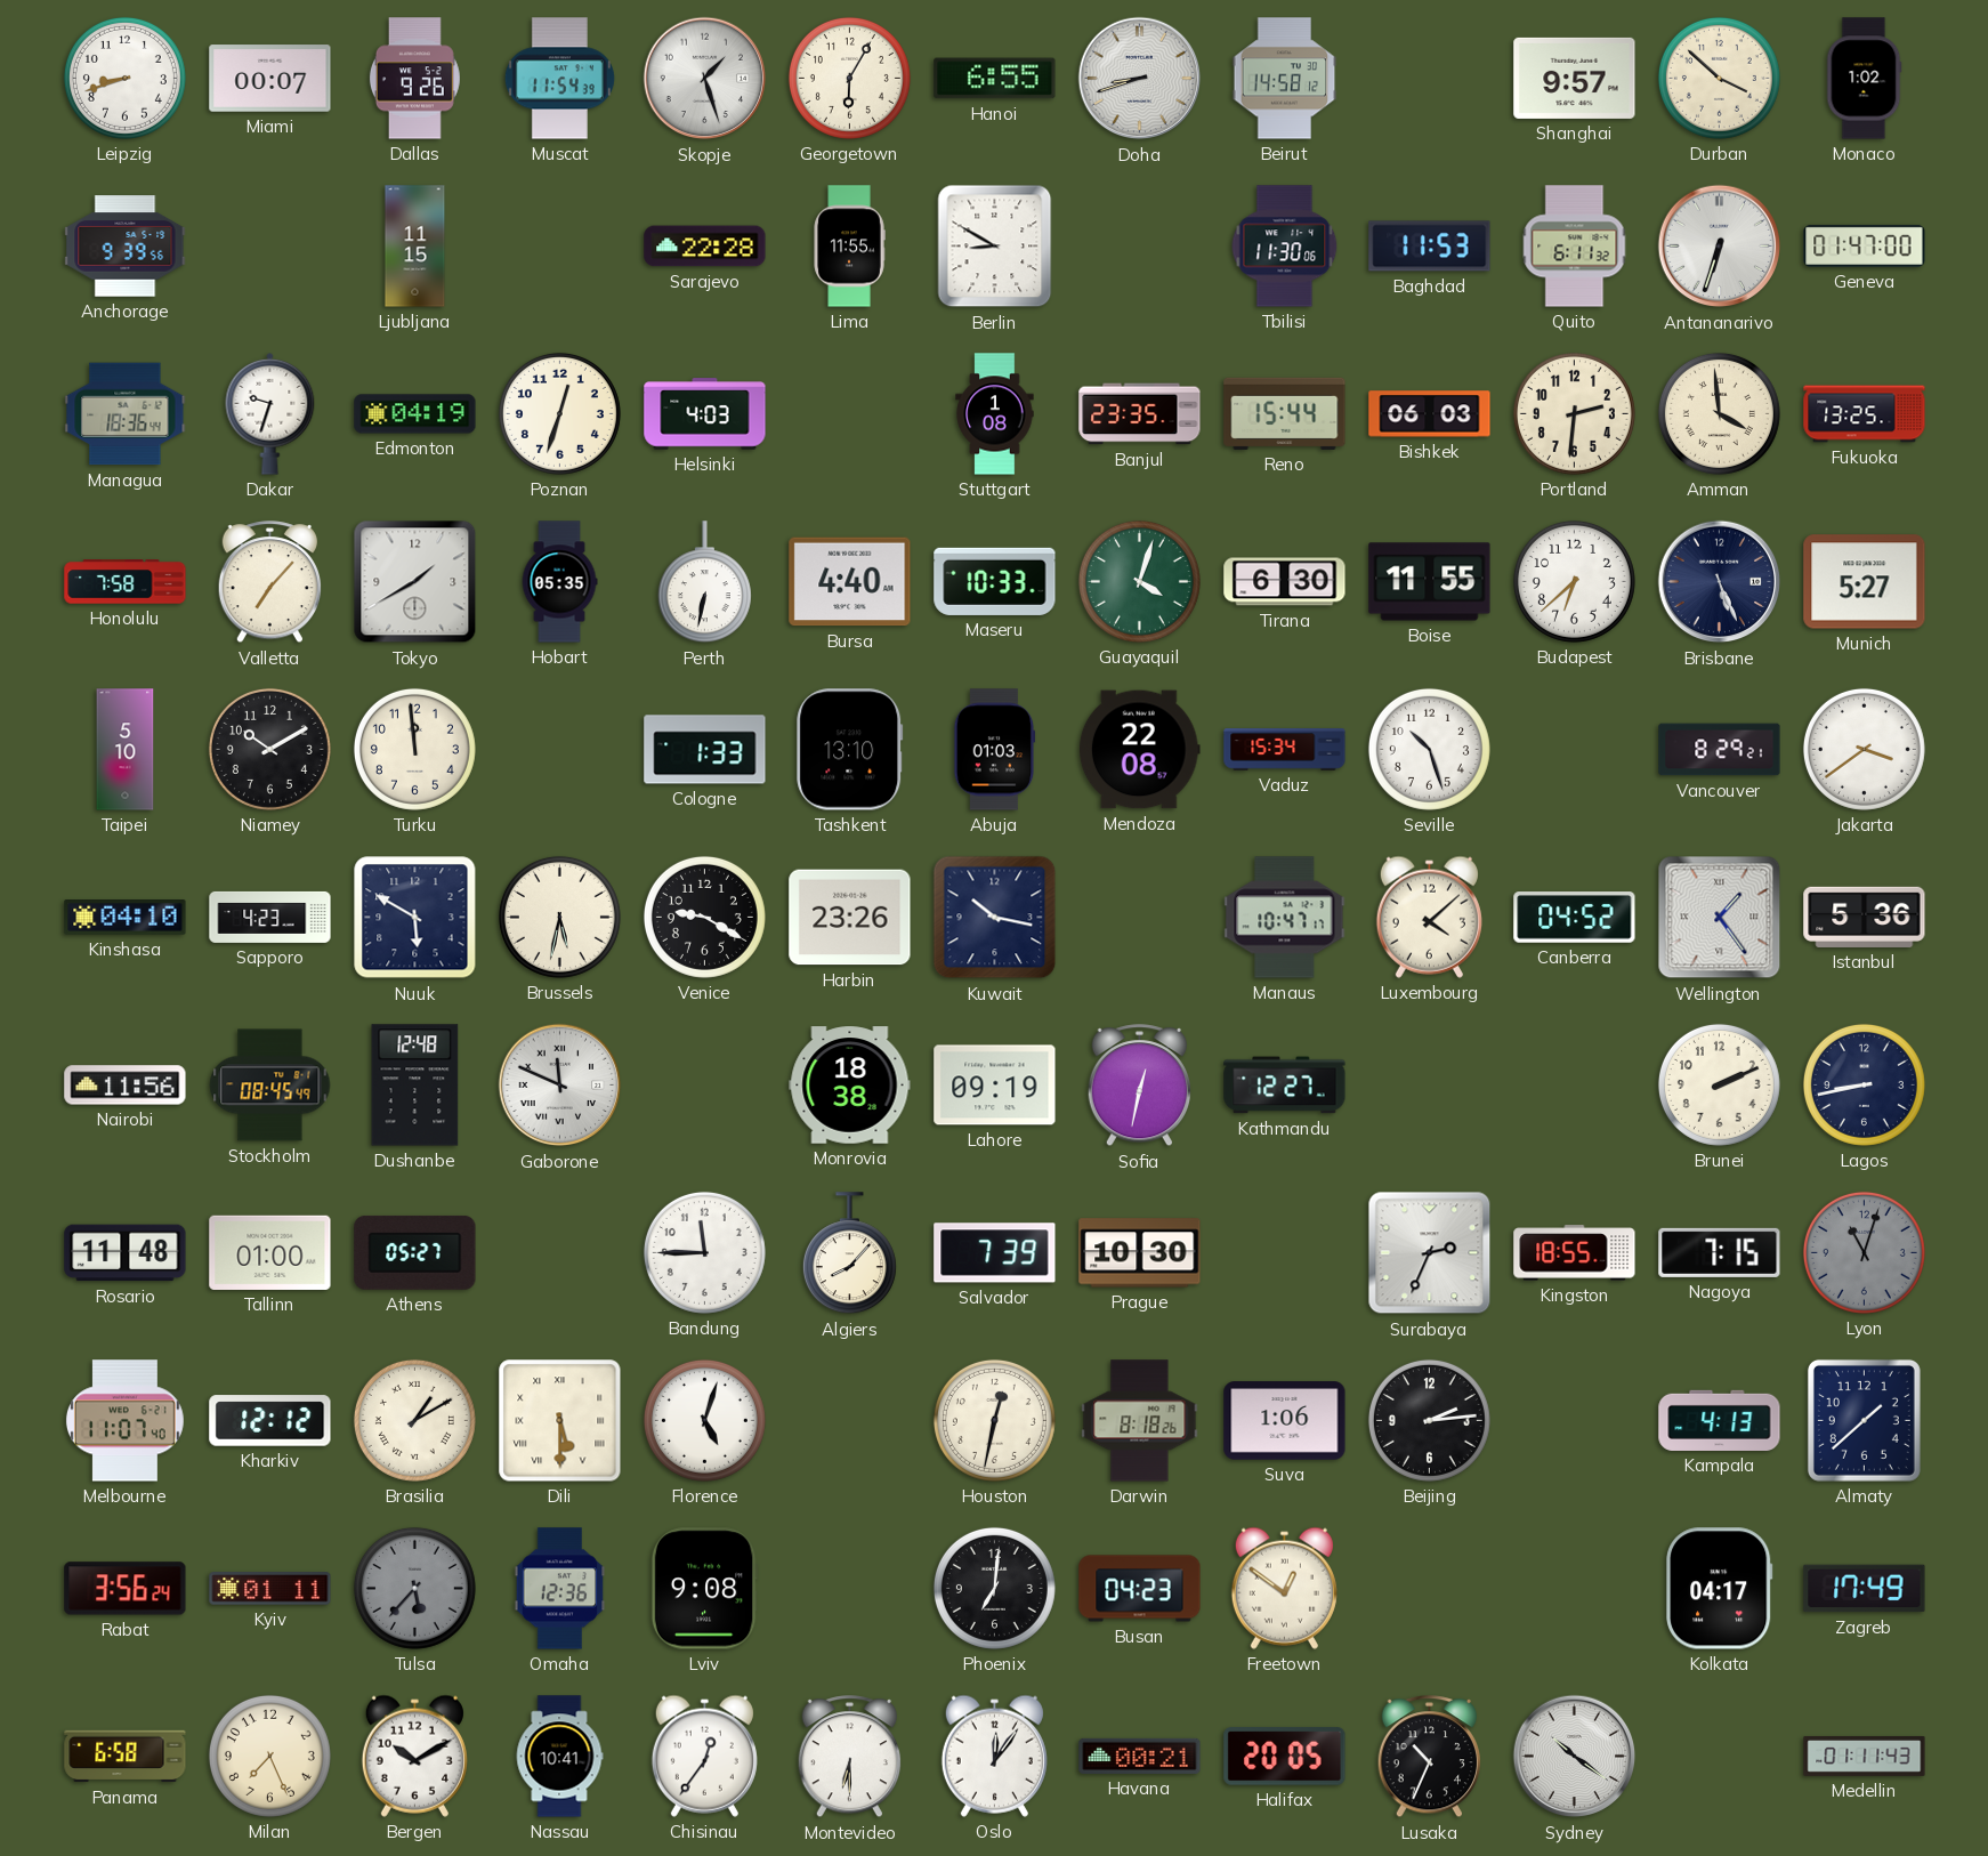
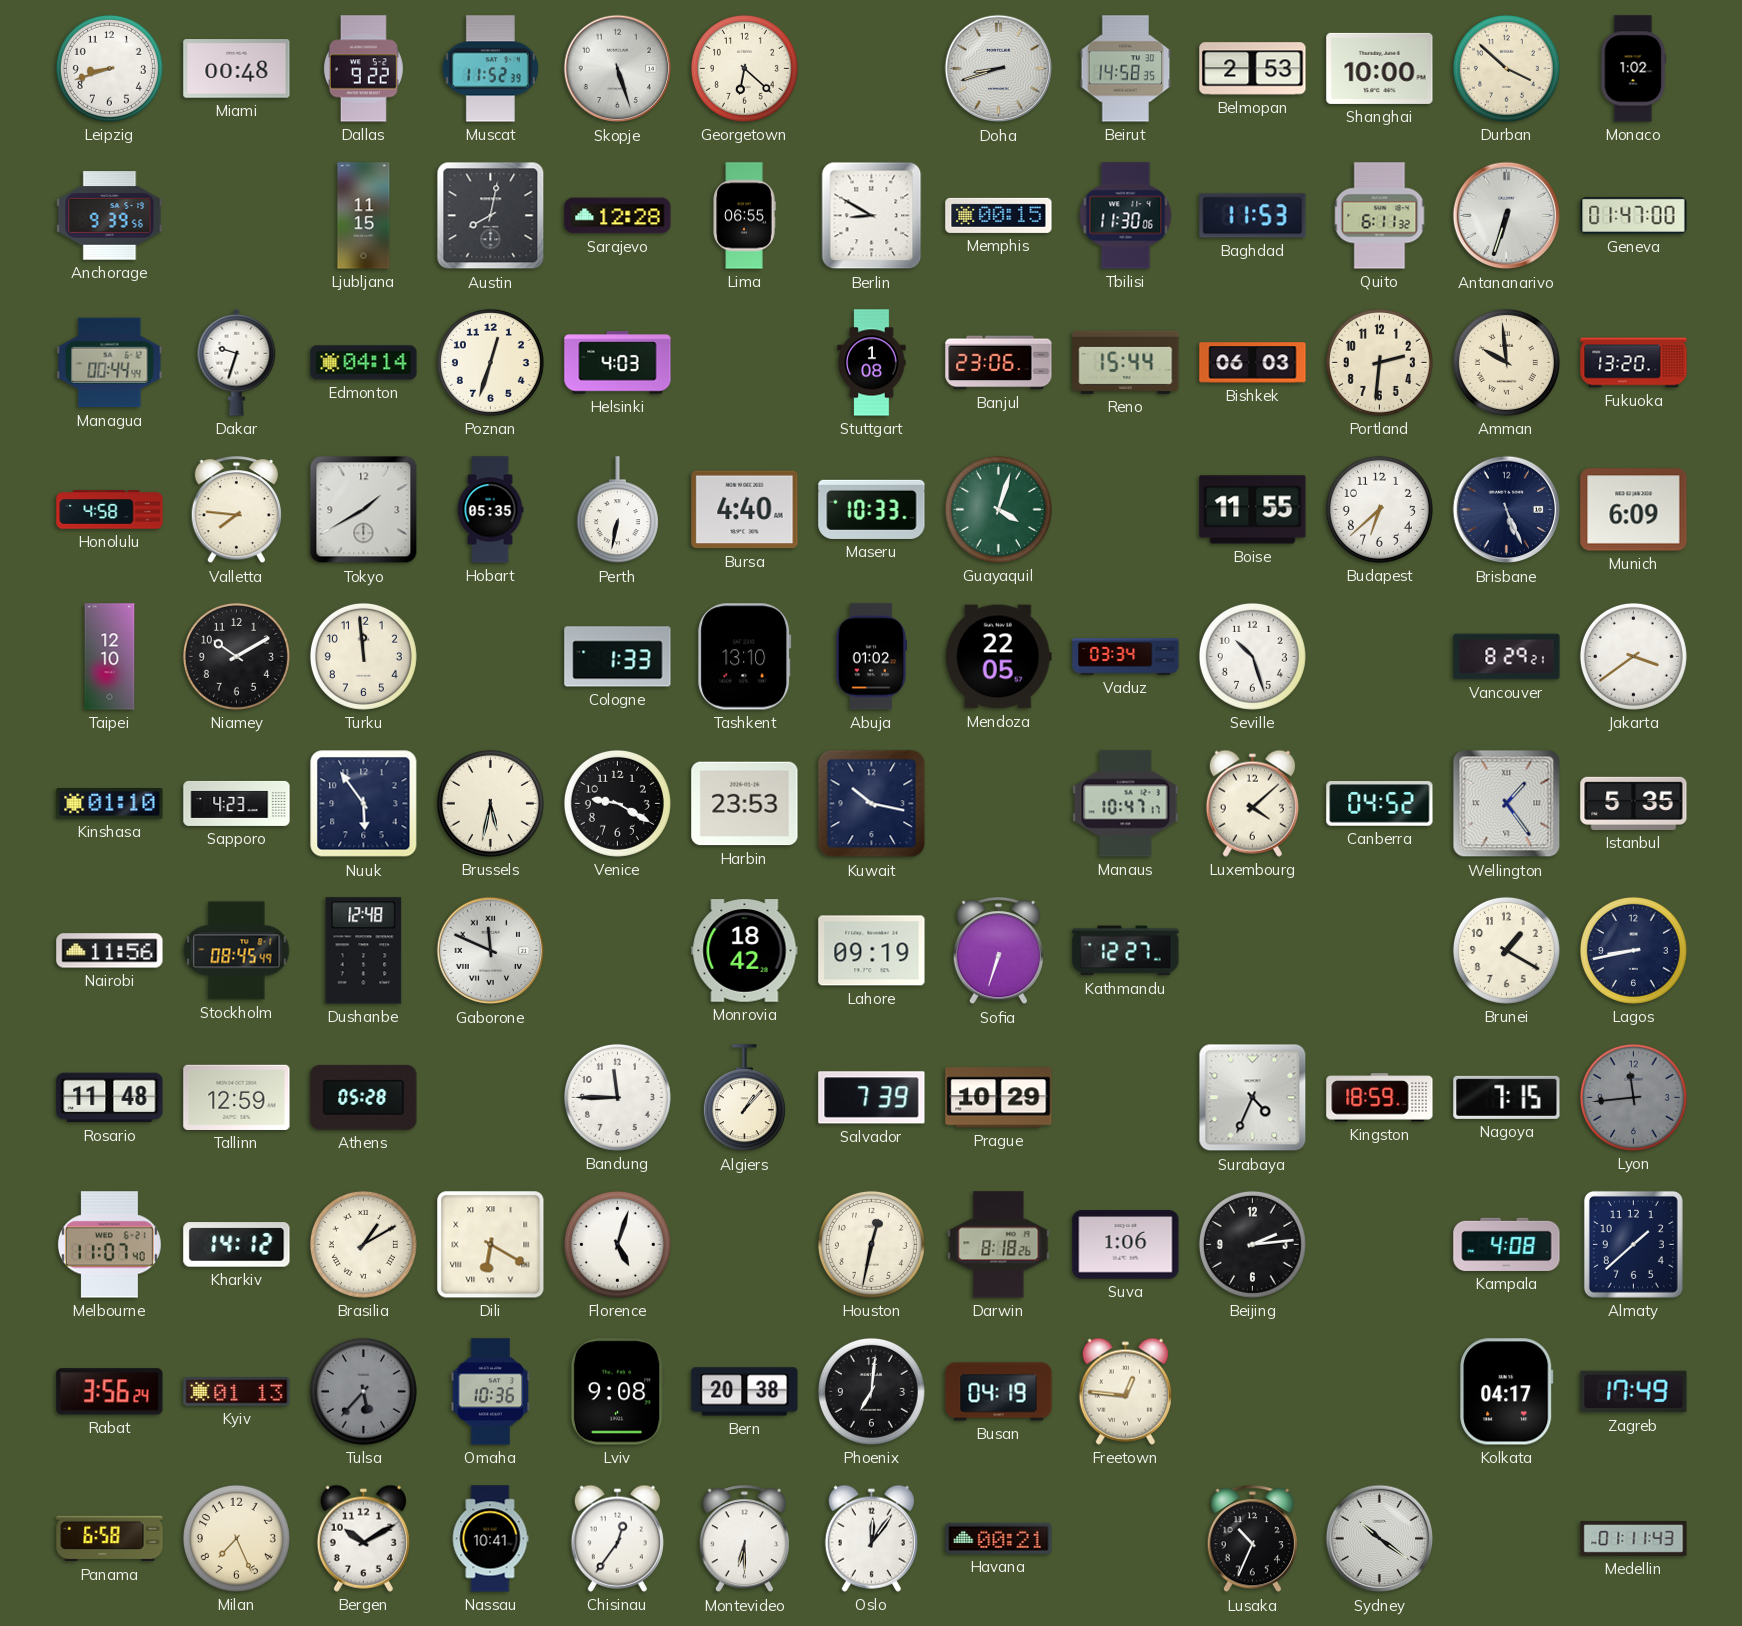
Miami: 00:07 -> 00:48 (237, 69)
Dallas: 9:26 -> 9:22 (363, 69)
Muscat: 11:54 -> 11:52 (490, 69)
Skopje: 1:27 -> 5:27 (618, 69)
Georgetown: 6:05 -> 6:22 (744, 68)
Hanoi: 6:55 -> none (995, 79)
Beirut: 14:58:12 -> 14:58:35 (1126, 69)
Belmopan: none -> 2:53 (1253, 69)
Shanghai: 9:57 -> 10:00 (1380, 68)
Austin: none -> 8:02 (491, 216)
Sarajevo: 22:28 -> 12:28 (618, 216)
Lima: 11:55 -> 06:55 (744, 216)
Memphis: none -> 00:15 (999, 215)
Managua: 18:36 -> 00:44 (110, 363)
Edmonton: 04:19 -> 04:14 (364, 363)
Banjul: 23:35 -> 23:06 (999, 363)
Amman: 3:59 -> 9:59 (1506, 362)
Fukuoka: 13:25 -> 13:20 (1634, 363)
Honolulu: 7:58 -> 4:58 (110, 510)
Valletta: 7:07 -> 7:46 (236, 510)
Tirana: 6:30 -> none (1285, 582)
Munich: 5:27 -> 6:09 (1634, 510)
Taipei: 5:10 -> 12:10 (110, 657)
Abuja: 01:03 -> 01:02 (872, 657)
Mendoza: 22:08 -> 22:05 (998, 657)
Vaduz: 15:34 -> 03:34 (1126, 657)
Kinshasa: 04:10 -> 01:10 (110, 804)
Nuuk: 5:50 -> 5:54 (364, 804)
Harbin: 23:26 -> 23:53 (745, 804)
Istanbul: 5:36 -> 5:35 (1634, 803)
Monrovia: 18:38 -> 18:42 (745, 951)
Sofia: 12:32 -> 6:33 (998, 951)
Brunei: 2:11 -> 1:20 (1506, 950)
Tallinn: 01:00 -> 12:59 (237, 1097)
Athens: 05:27 -> 05:28 (364, 1097)
Algiers: 8:07 -> 1:07 (744, 1098)
Prague: 10:30 -> 10:29 (999, 1098)
Surabaya: 2:34 -> 4:34 (1253, 1098)
Kingston: 18:55 -> 18:59 (1380, 1098)
Lyon: 11:03 -> 11:44 (1633, 1097)
Kharkiv: 12:12 -> 14:12 (237, 1245)
Dili: 5:30 -> 6:20 (491, 1245)
Kampala: 4:13 -> 4:08 (1507, 1244)
Kyiv: 01:11 -> 01:13 (237, 1392)
Omaha: 12:36 -> 10:36 (491, 1392)
Bern: none -> 20:38 (745, 1392)
Busan: 04:23 -> 04:19 (999, 1392)
Freetown: 12:51 -> 12:46 (1125, 1391)
Halifax: 20:05 -> none (1285, 1757)
